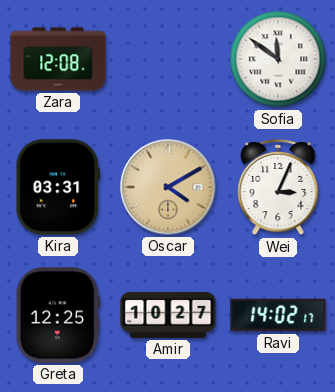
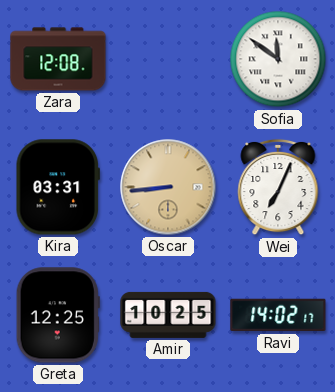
Oscar: 4:10 -> 8:44 (168, 187)
Wei: 3:04 -> 7:04 (278, 187)
Amir: 10:27 -> 10:25 (168, 315)
